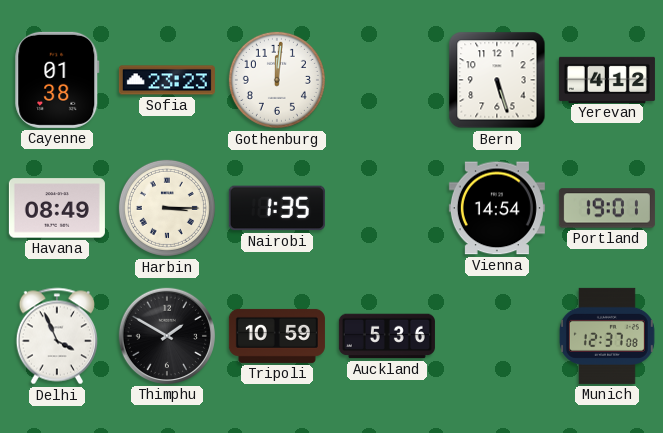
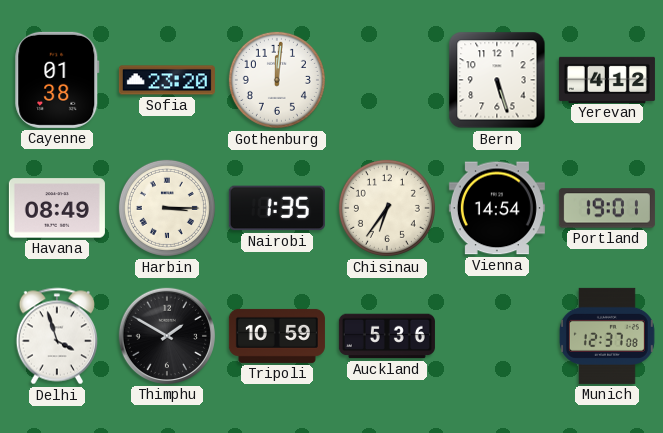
Sofia: 23:23 -> 23:20 (167, 80)
Chisinau: none -> 6:36 (387, 208)
Delhi: 3:56 -> 3:57 (56, 336)
